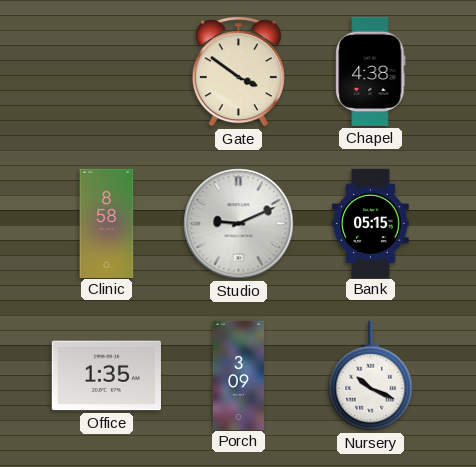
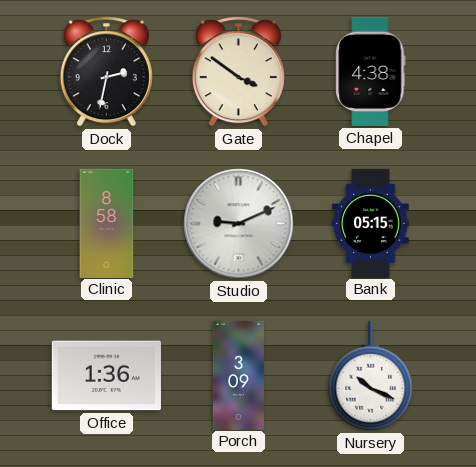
Dock: none -> 2:32 (106, 72)
Office: 1:35 -> 1:36 (106, 376)
